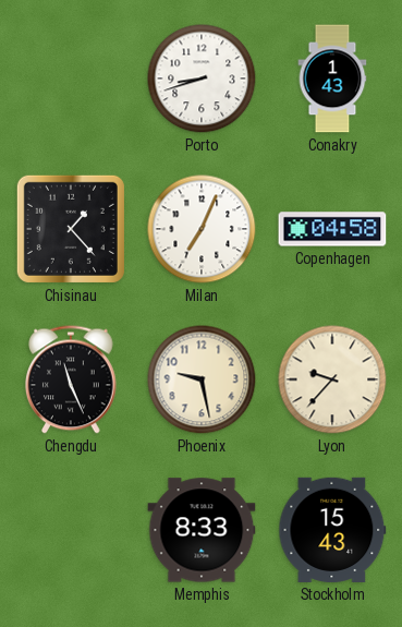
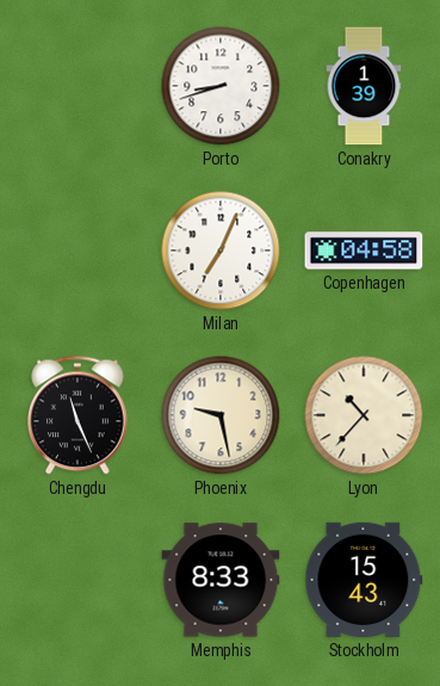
Conakry: 1:43 -> 1:39 (364, 86)
Chisinau: 1:23 -> none (71, 229)
Lyon: 9:37 -> 10:37 (364, 415)
